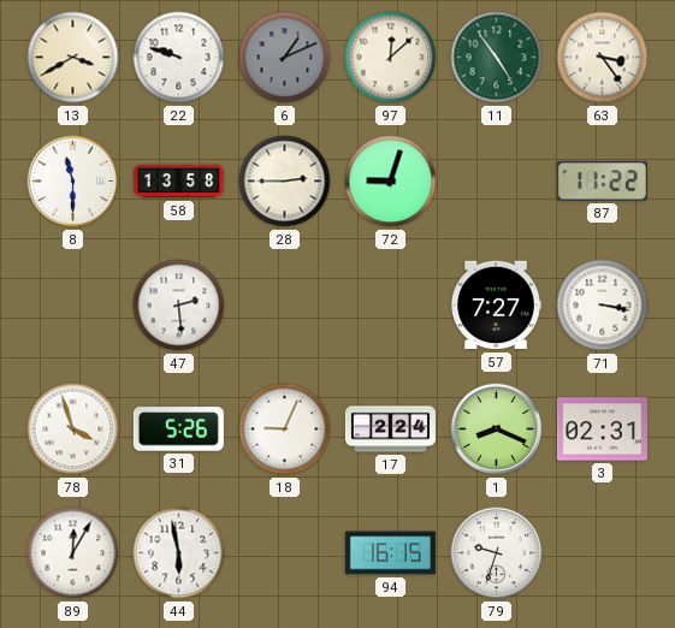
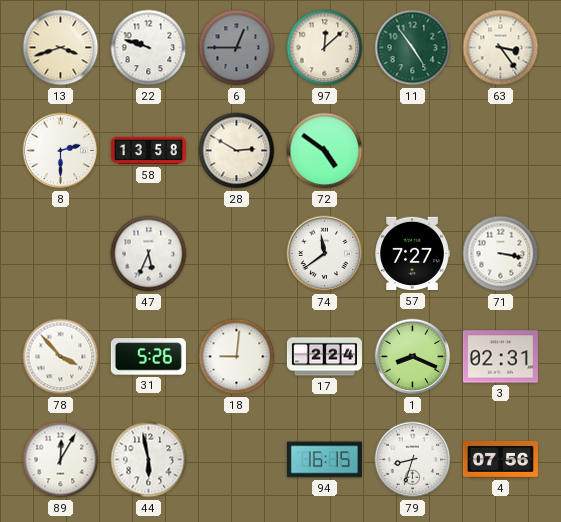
13: 3:40 -> 3:42 (61, 48)
6: 1:11 -> 12:45 (237, 48)
8: 11:30 -> 2:30 (61, 151)
28: 2:45 -> 2:50 (237, 151)
72: 9:03 -> 4:51 (325, 151)
87: 11:22 -> none (602, 182)
47: 2:29 -> 5:34 (149, 254)
74: none -> 11:39 (325, 254)
78: 3:57 -> 3:53 (61, 357)
18: 9:04 -> 9:01 (237, 357)
79: 9:33 -> 8:33 (413, 460)
4: none -> 07:56 (500, 459)
